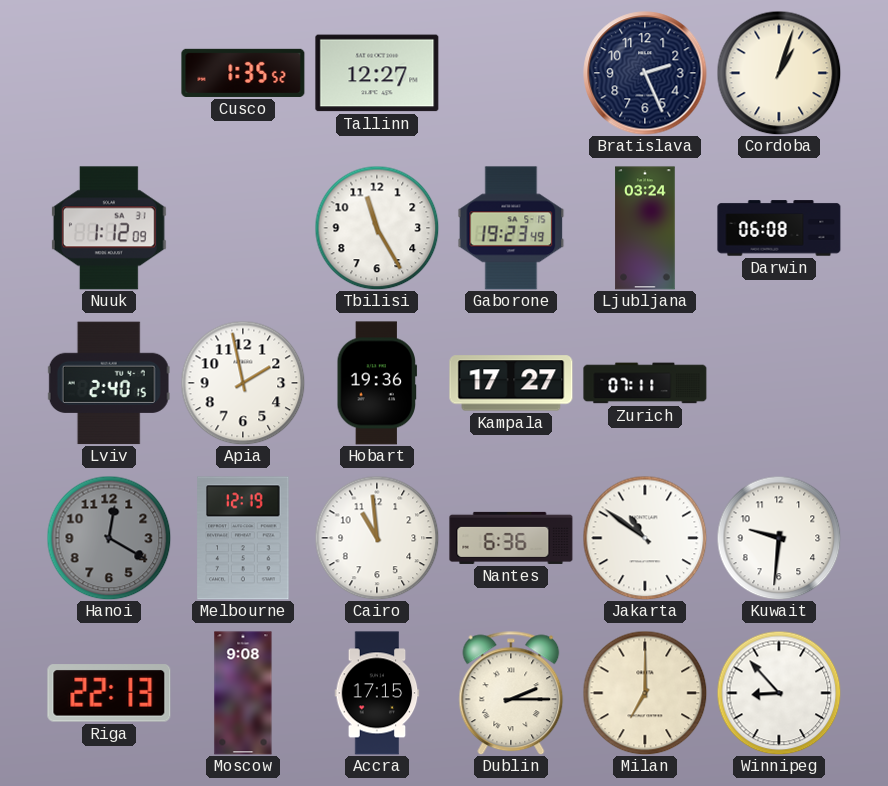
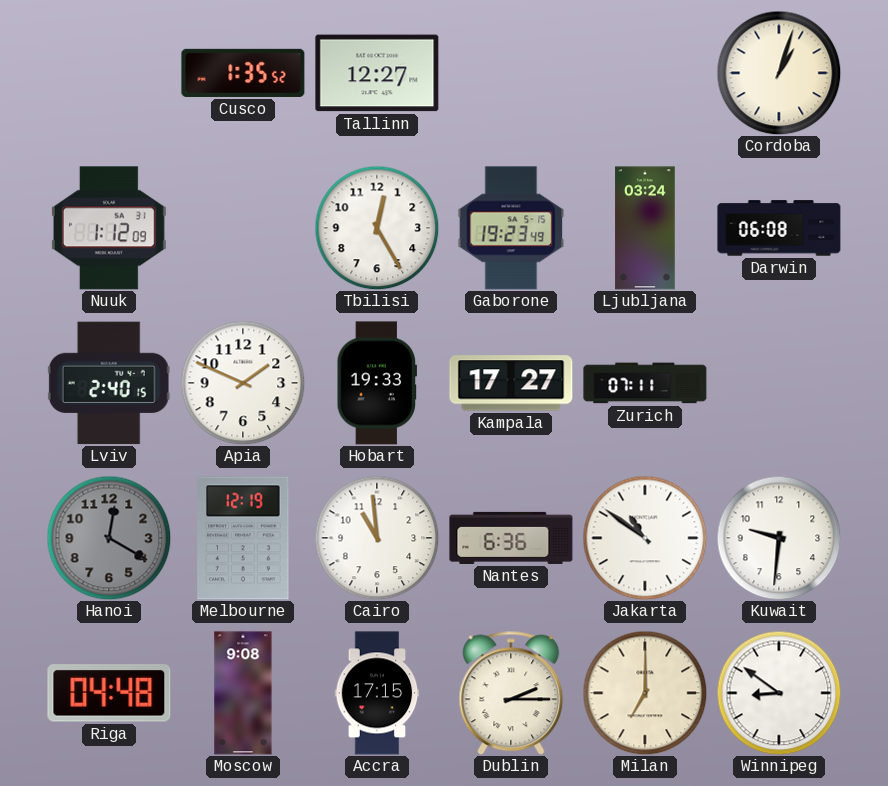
Bratislava: 2:26 -> none (645, 73)
Tbilisi: 11:25 -> 12:25 (377, 228)
Apia: 1:58 -> 1:49 (243, 383)
Hobart: 19:36 -> 19:33 (376, 383)
Riga: 22:13 -> 04:48 (109, 693)
Winnipeg: 8:53 -> 8:51 (779, 693)
